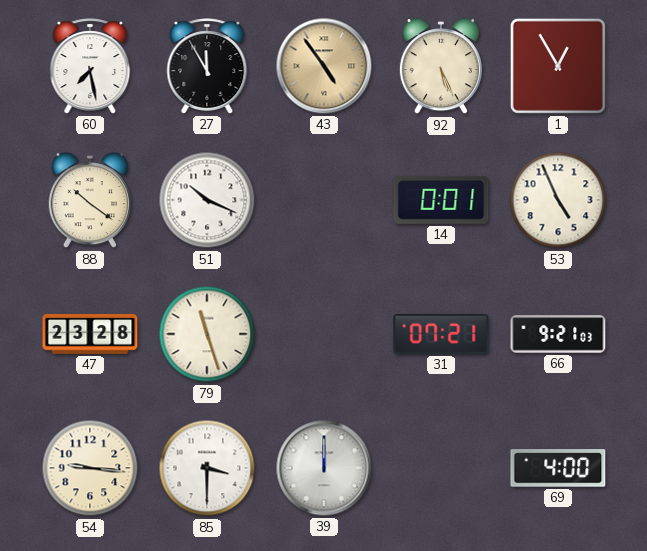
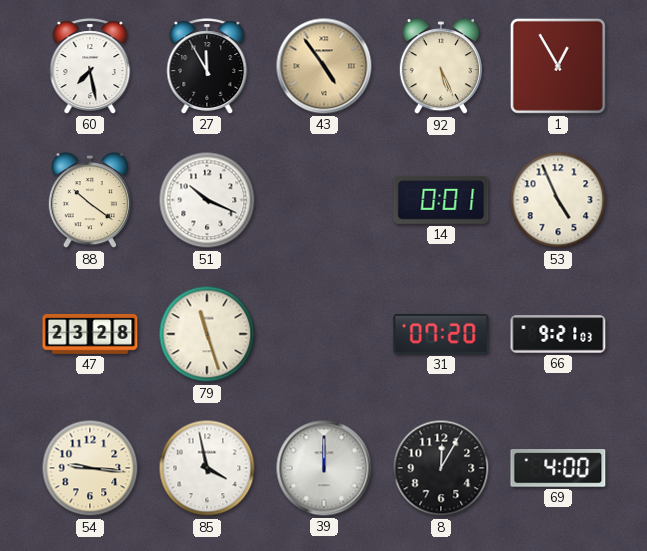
31: 07:21 -> 07:20 (441, 334)
85: 3:30 -> 3:58 (207, 468)
8: none -> 12:05 (441, 468)
